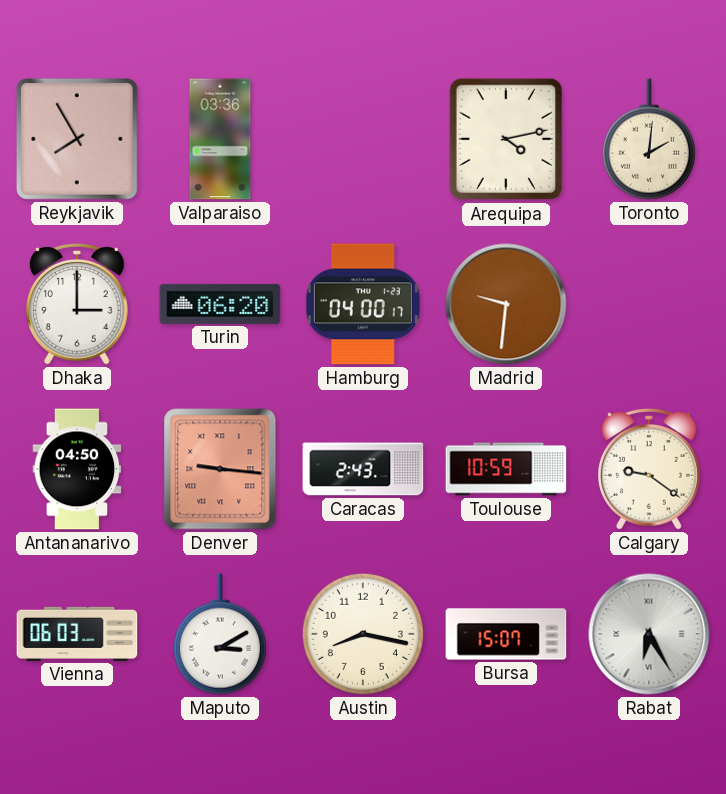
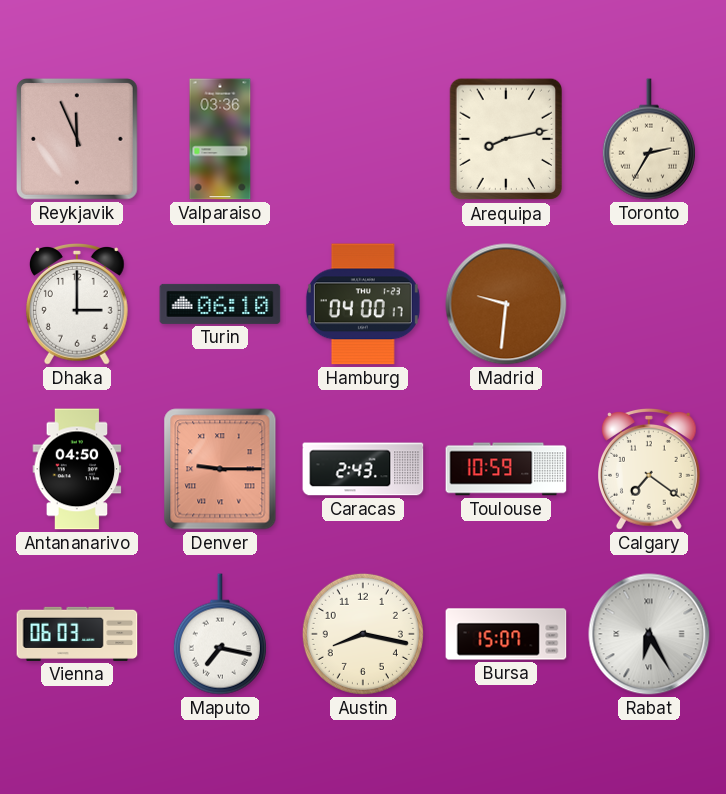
Reykjavik: 7:55 -> 11:56 (77, 139)
Arequipa: 4:13 -> 8:13 (506, 139)
Toronto: 2:01 -> 2:35 (649, 139)
Turin: 06:20 -> 06:10 (220, 304)
Denver: 9:16 -> 9:15 (220, 469)
Calgary: 9:21 -> 7:21 (650, 470)
Maputo: 3:10 -> 7:17 (220, 634)
